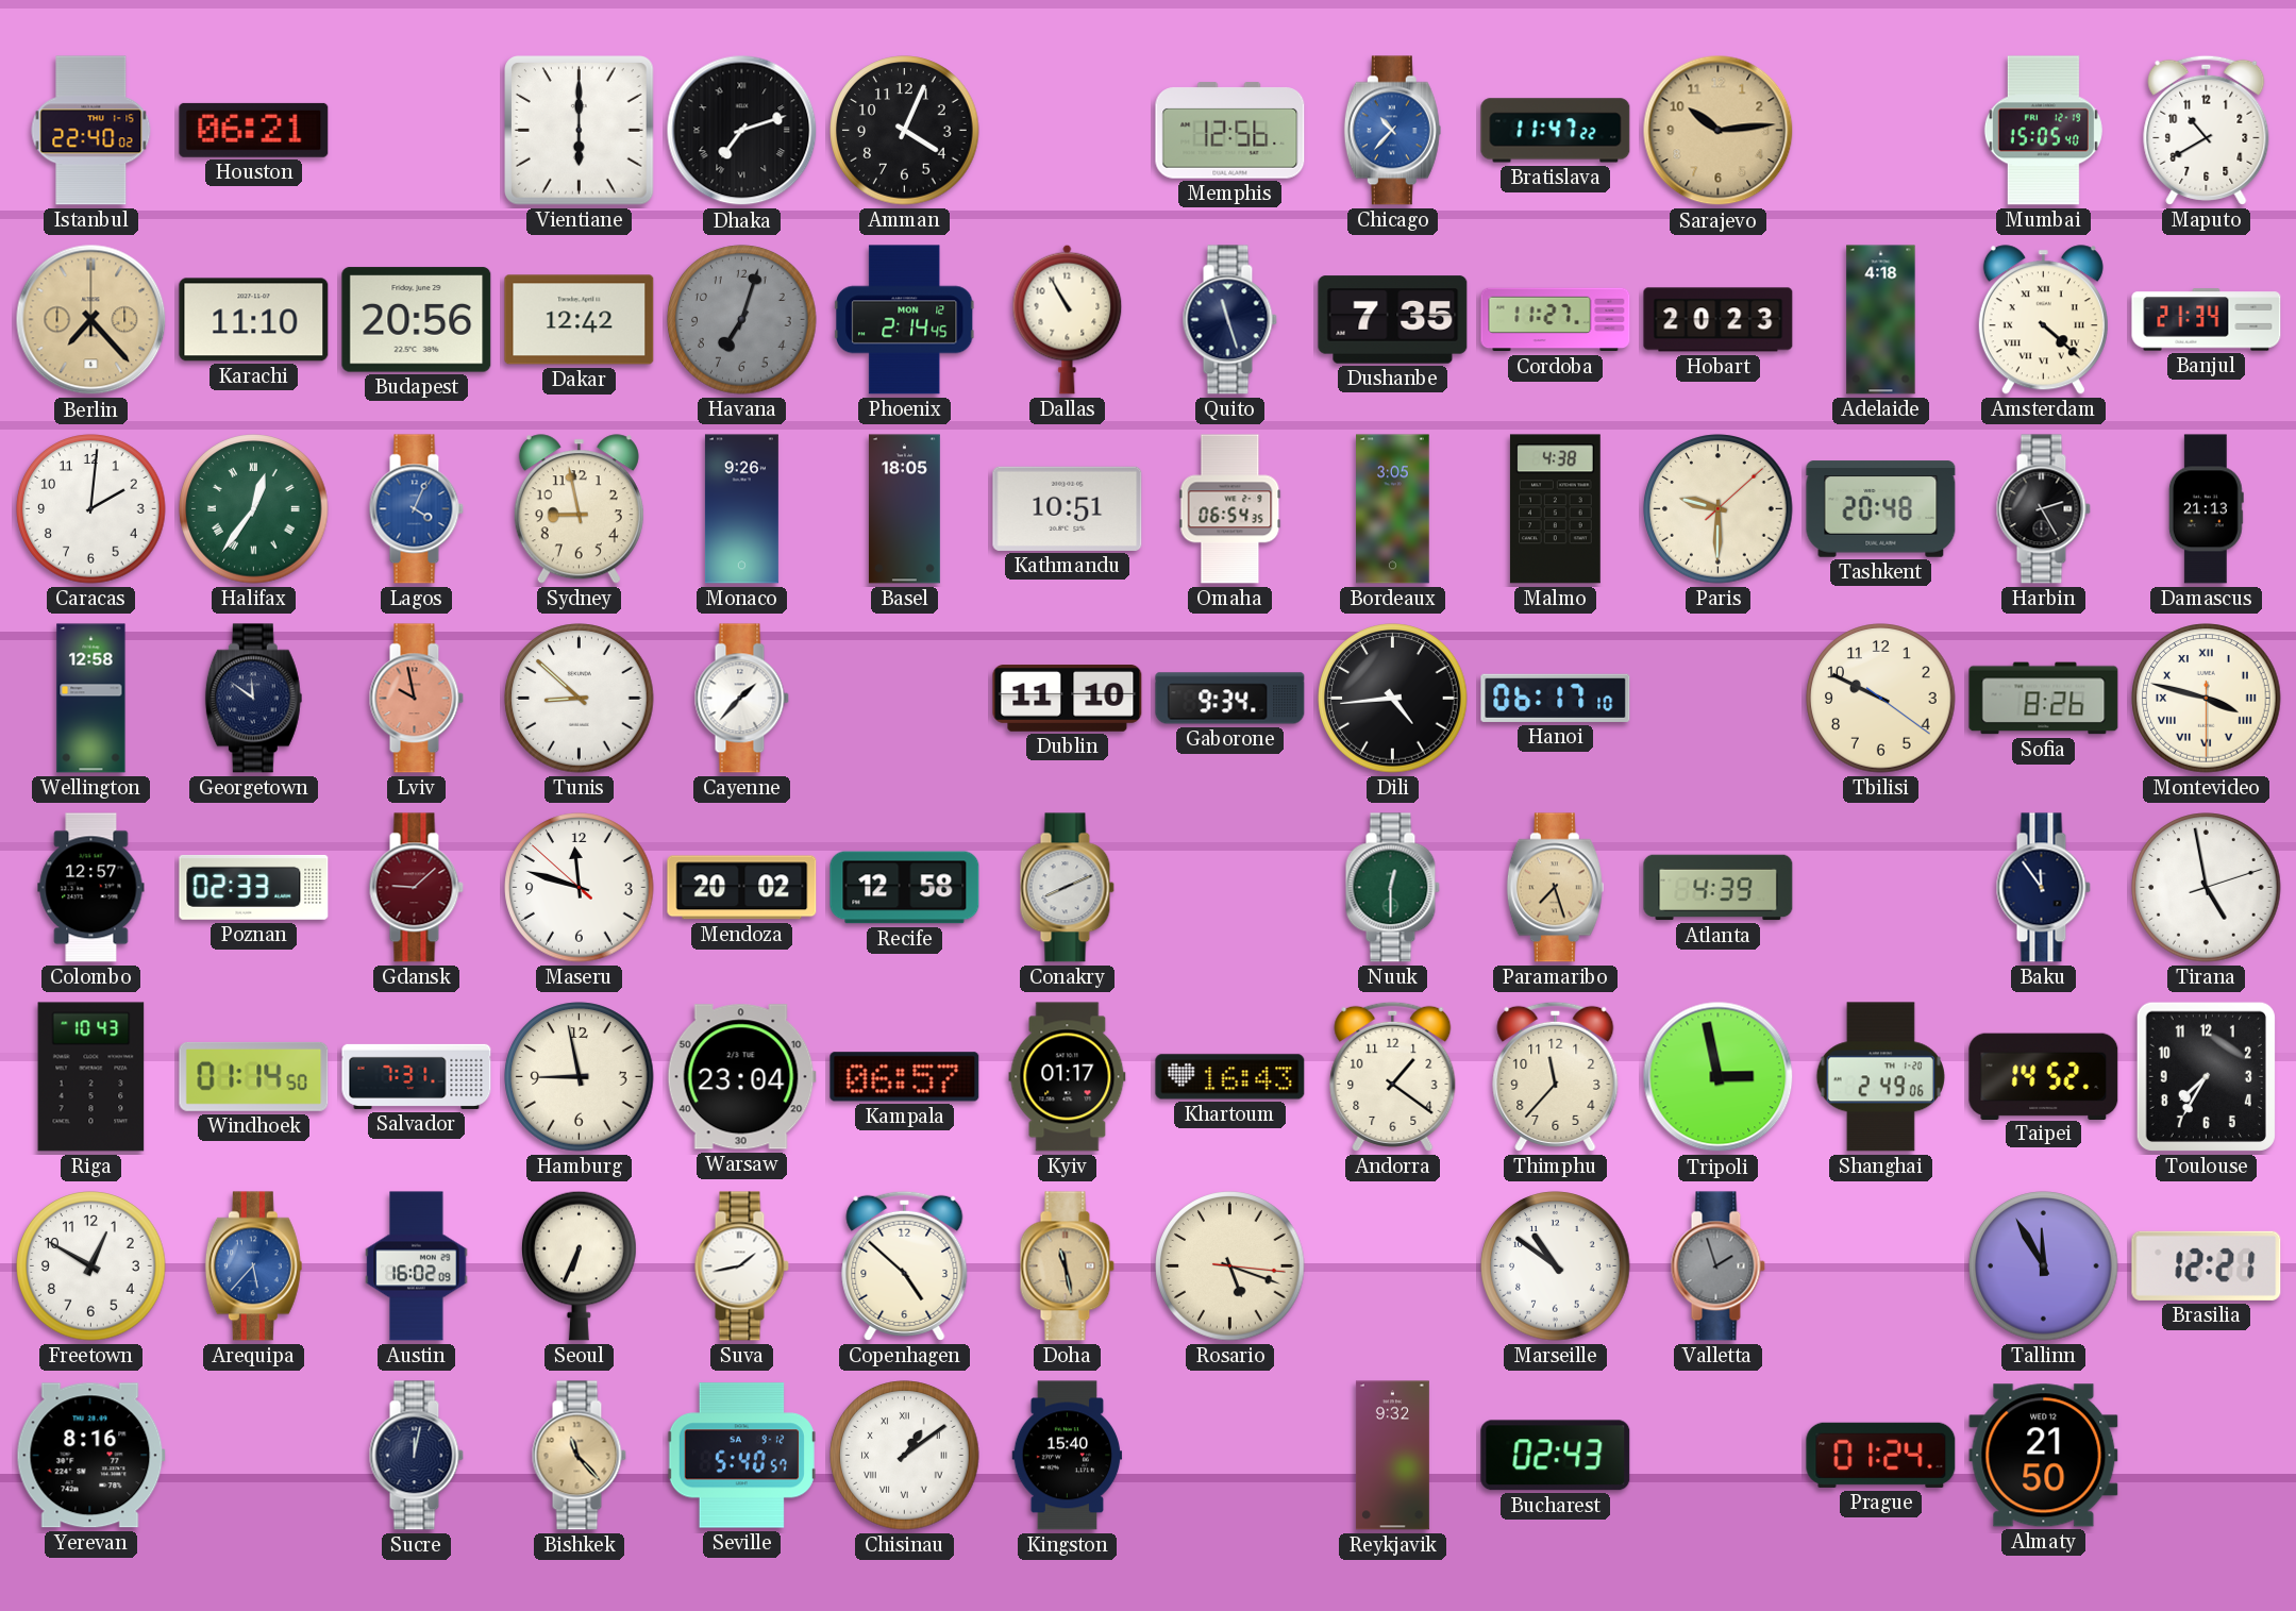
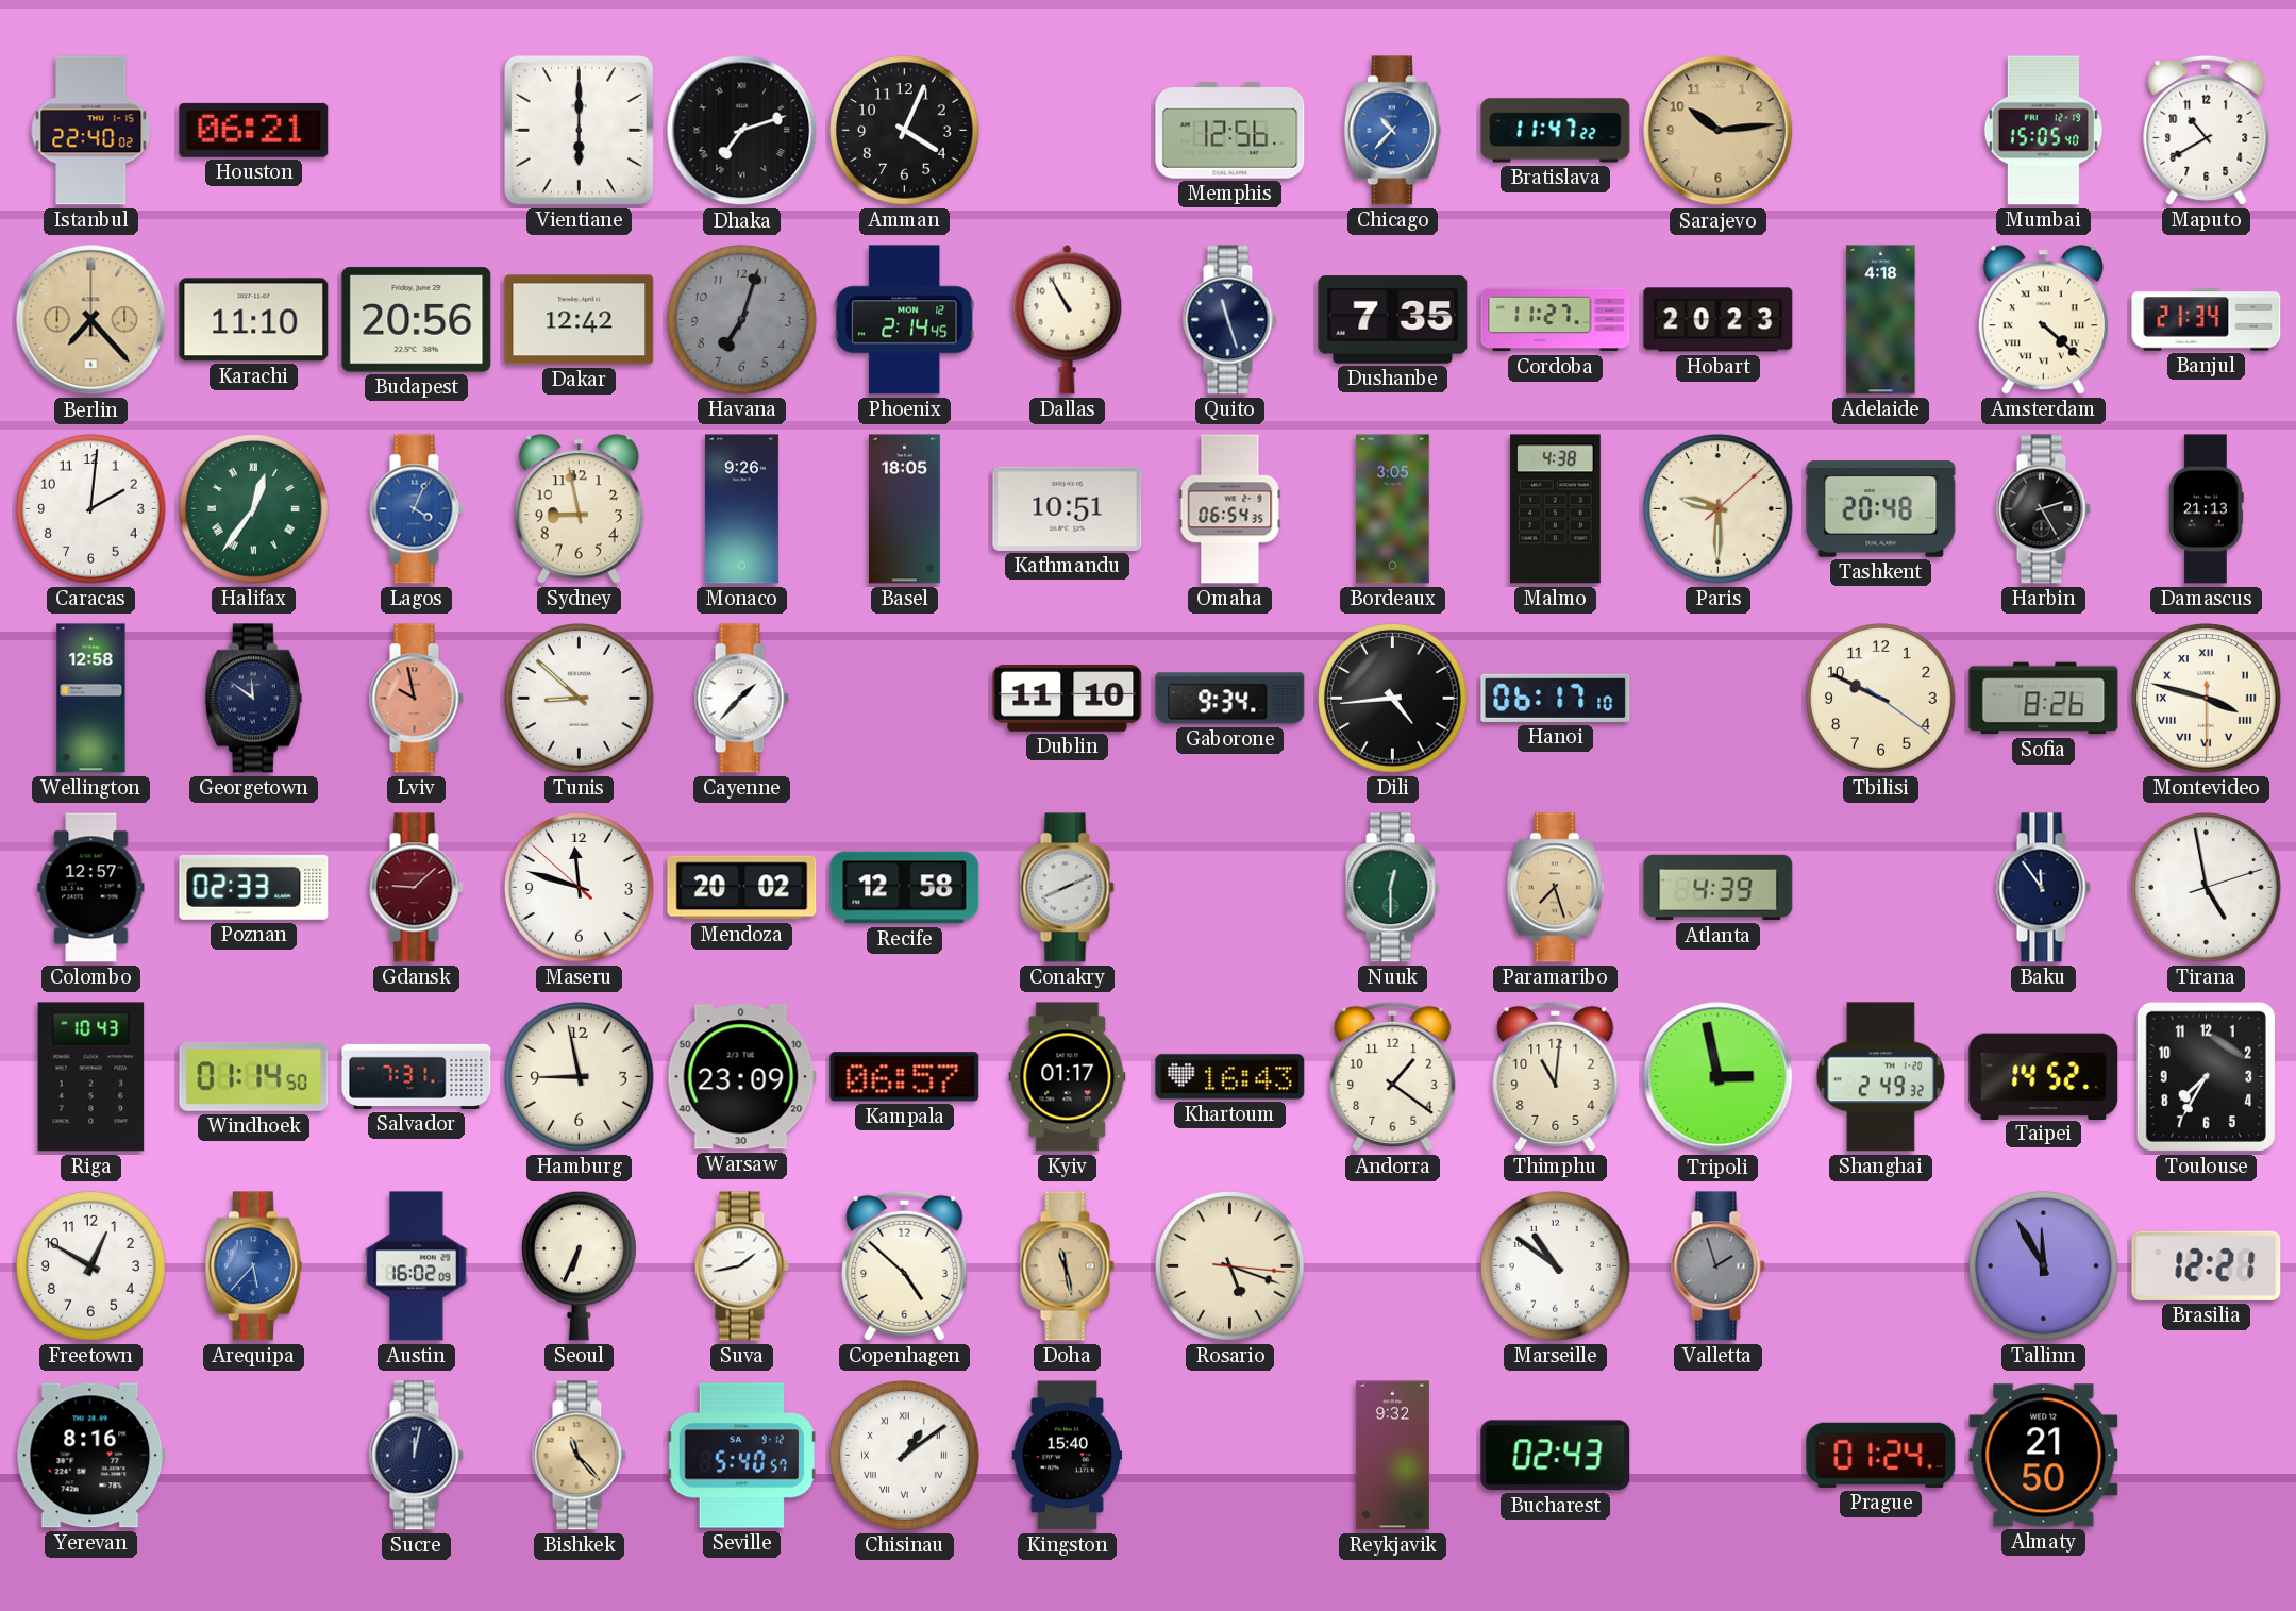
Warsaw: 23:04 -> 23:09 (741, 1077)
Thimphu: 11:37 -> 11:01 (1556, 1076)
Shanghai: 2:49:06 -> 2:49:32 (1880, 1077)
